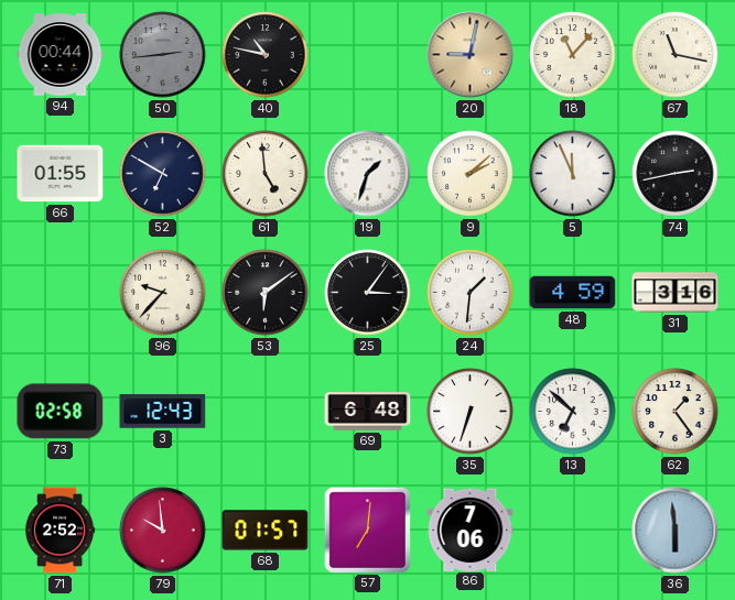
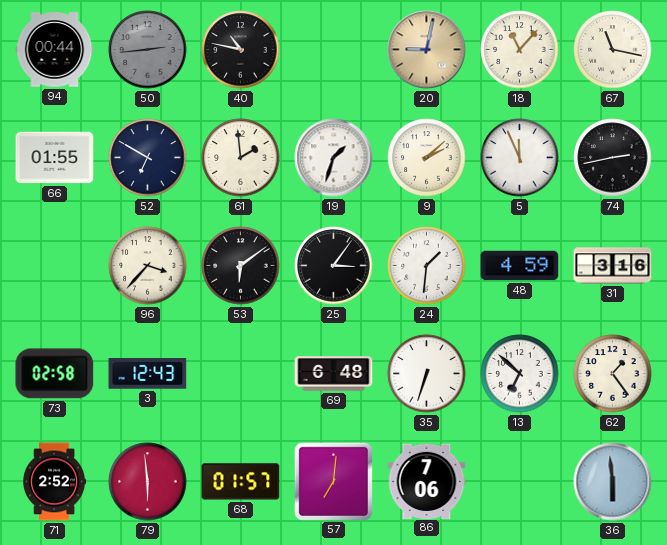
61: 4:59 -> 1:59 (241, 158)
96: 9:37 -> 3:37 (148, 266)
79: 9:59 -> 5:59 (148, 482)
